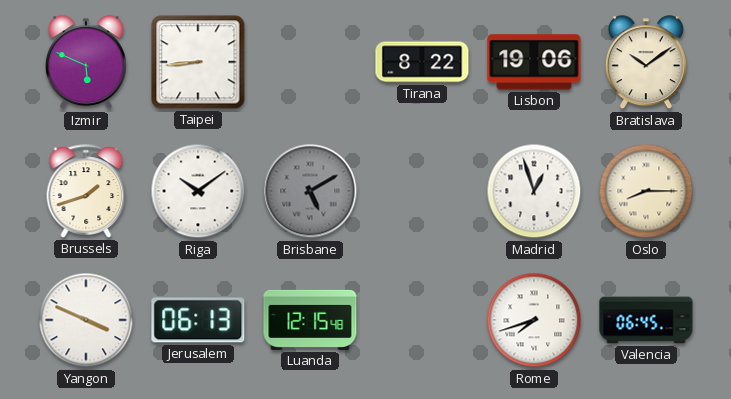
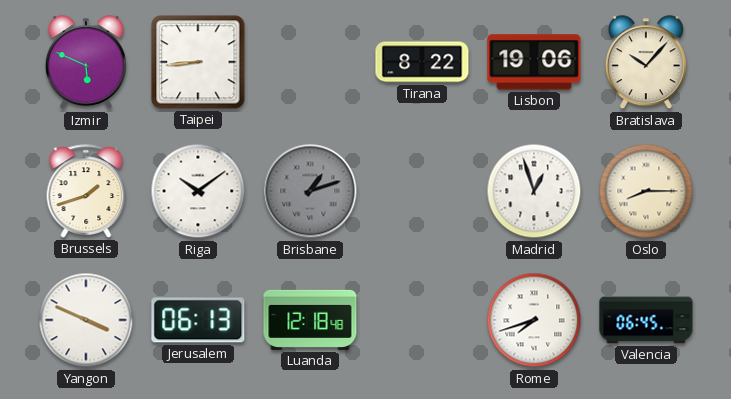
Bratislava: 10:09 -> 10:07 (646, 63)
Brisbane: 5:10 -> 1:12 (310, 191)
Luanda: 12:15 -> 12:18 (310, 320)
